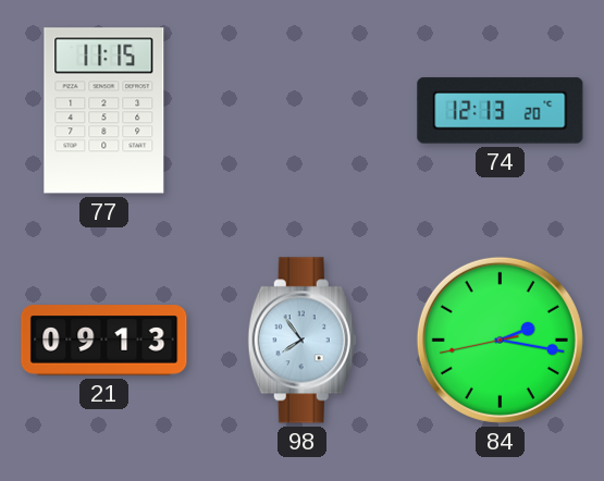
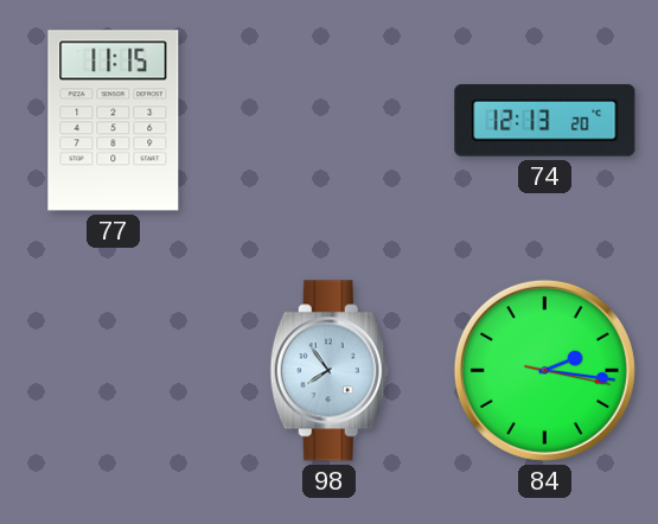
21: 09:13 -> none (104, 341)
84: 2:16:43 -> 2:16:17 (544, 370)
